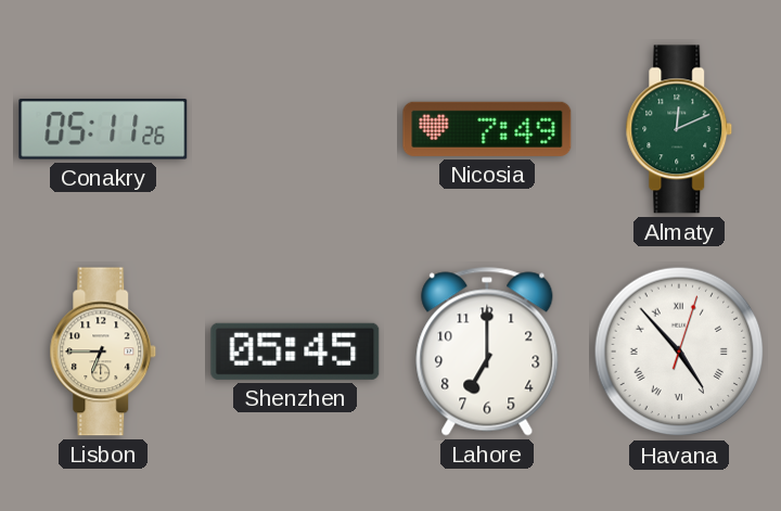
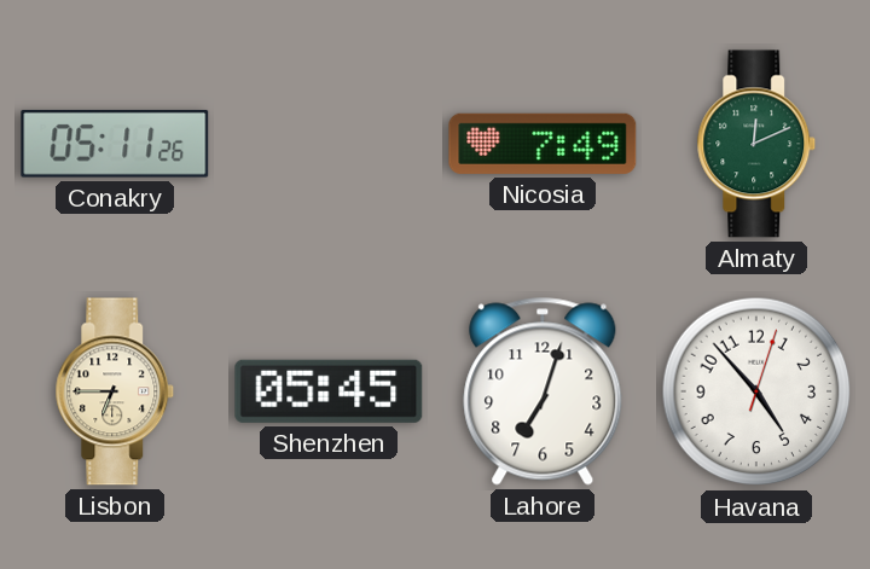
Lahore: 7:00 -> 7:03 (543, 391)
Havana numerals: Roman -> Arabic (756, 391)
